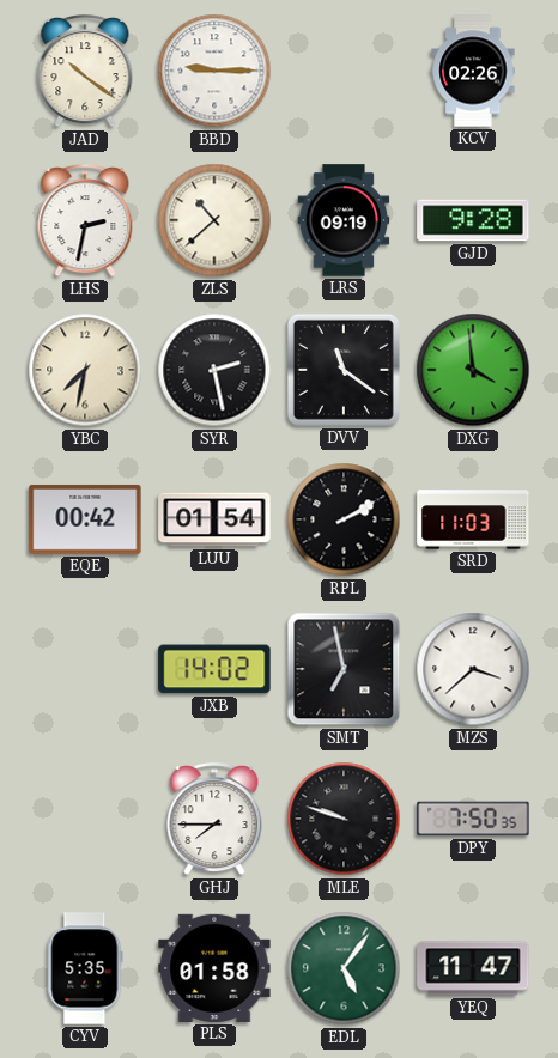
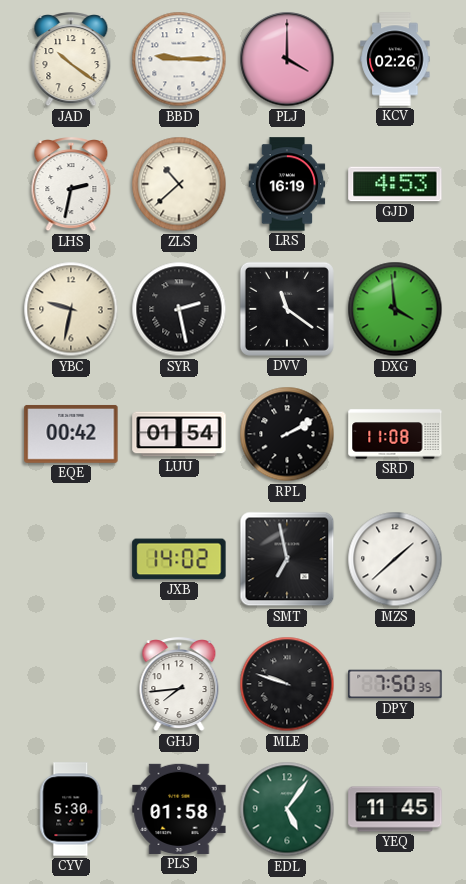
PLJ: none -> 4:00 (287, 59)
LRS: 09:19 -> 16:19 (287, 184)
GJD: 9:28 -> 4:53 (395, 184)
YBC: 7:32 -> 9:32 (71, 309)
SRD: 11:03 -> 11:08 (395, 434)
MZS: 3:38 -> 1:38 (395, 559)
GHJ: 7:45 -> 7:44 (179, 685)
CYV: 5:35 -> 5:30 (71, 809)
YEQ: 11:47 -> 11:45 (395, 809)
